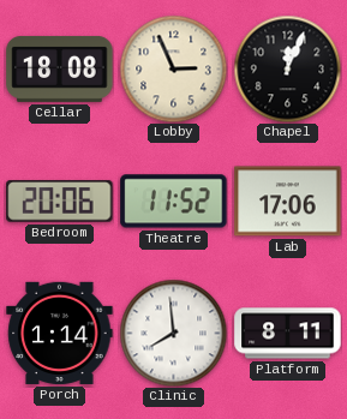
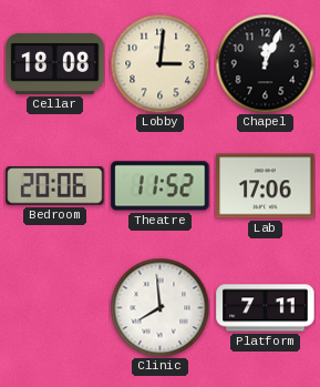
Lobby: 2:56 -> 3:01 (159, 63)
Porch: 1:14 -> none (60, 333)
Platform: 8:11 -> 7:11 (266, 308)
